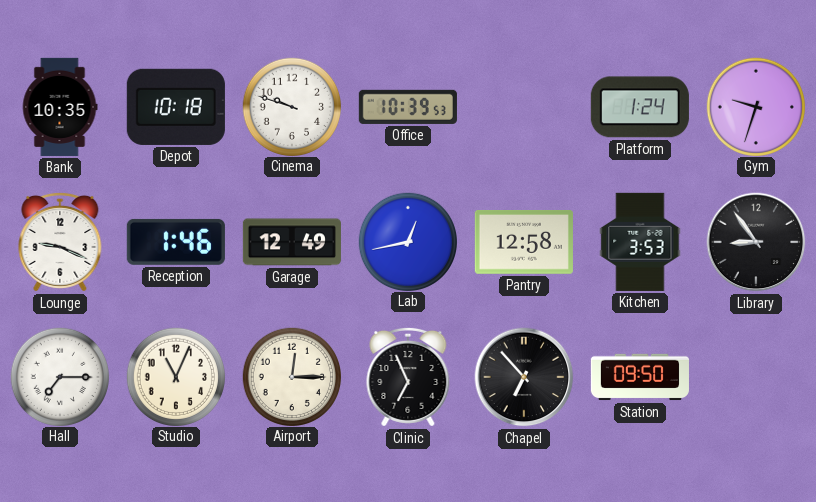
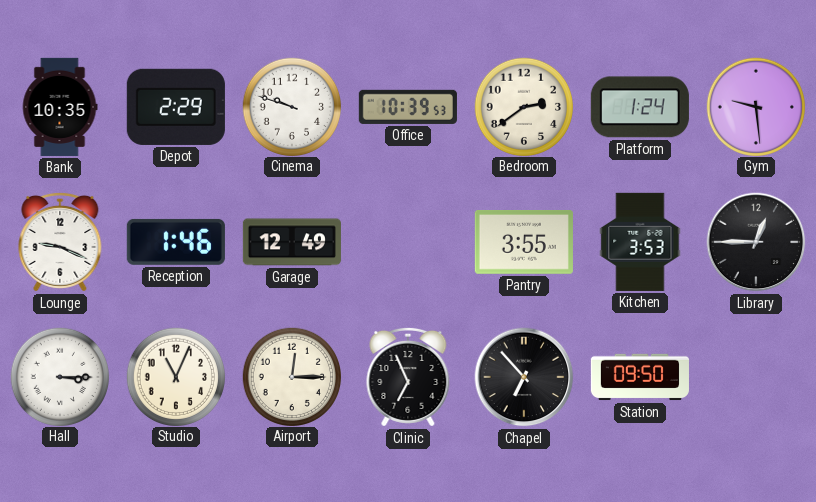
Depot: 10:18 -> 2:29 (176, 107)
Bedroom: none -> 2:39 (523, 106)
Gym: 9:33 -> 9:29 (755, 106)
Lab: 12:43 -> none (407, 241)
Pantry: 12:58 -> 3:55 (524, 243)
Library: 8:54 -> 12:45 (756, 242)
Hall: 7:15 -> 3:15 (59, 376)
